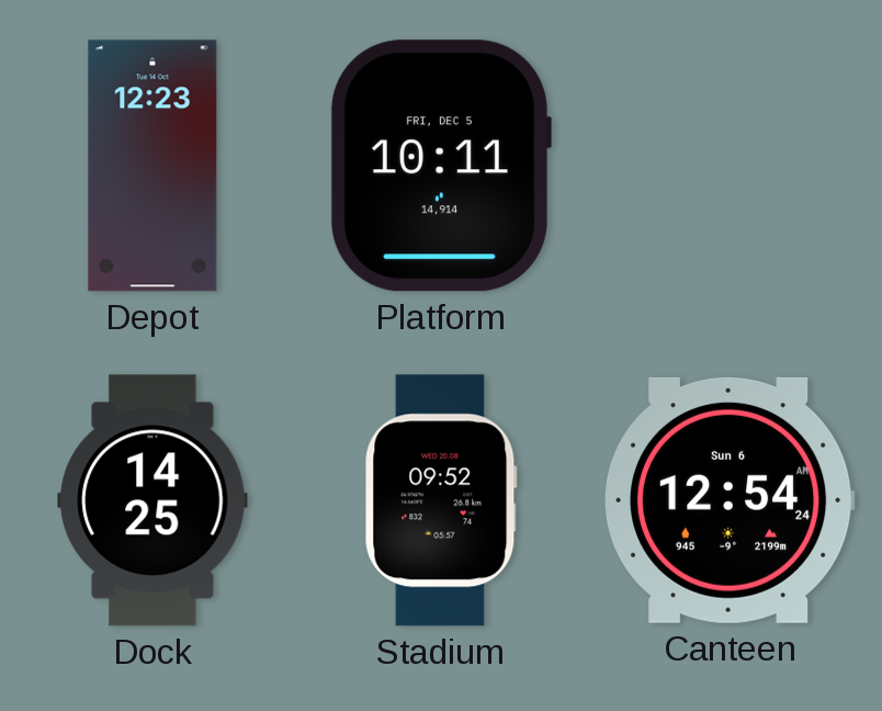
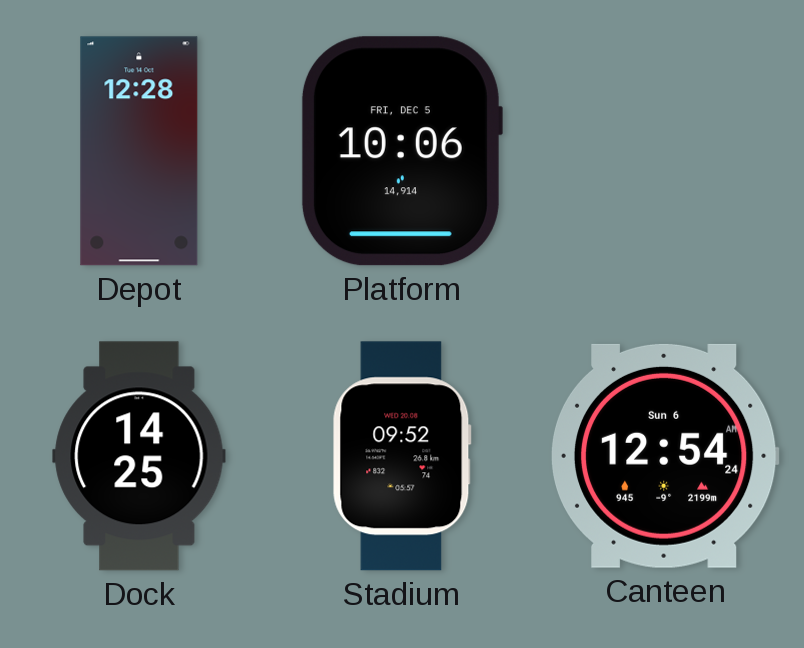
Depot: 12:23 -> 12:28 (139, 151)
Platform: 10:11 -> 10:06 (401, 151)
